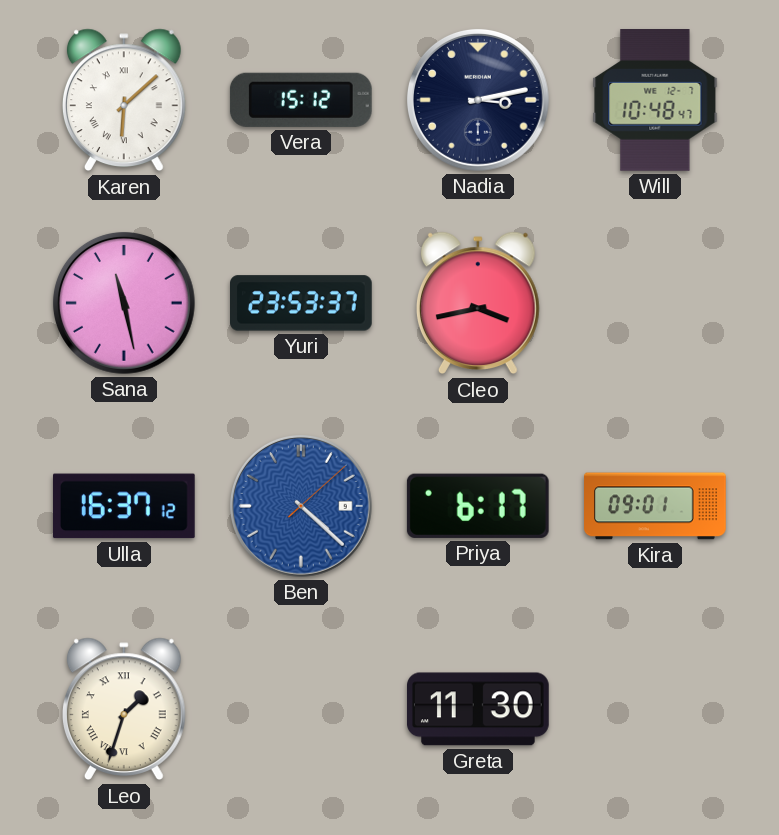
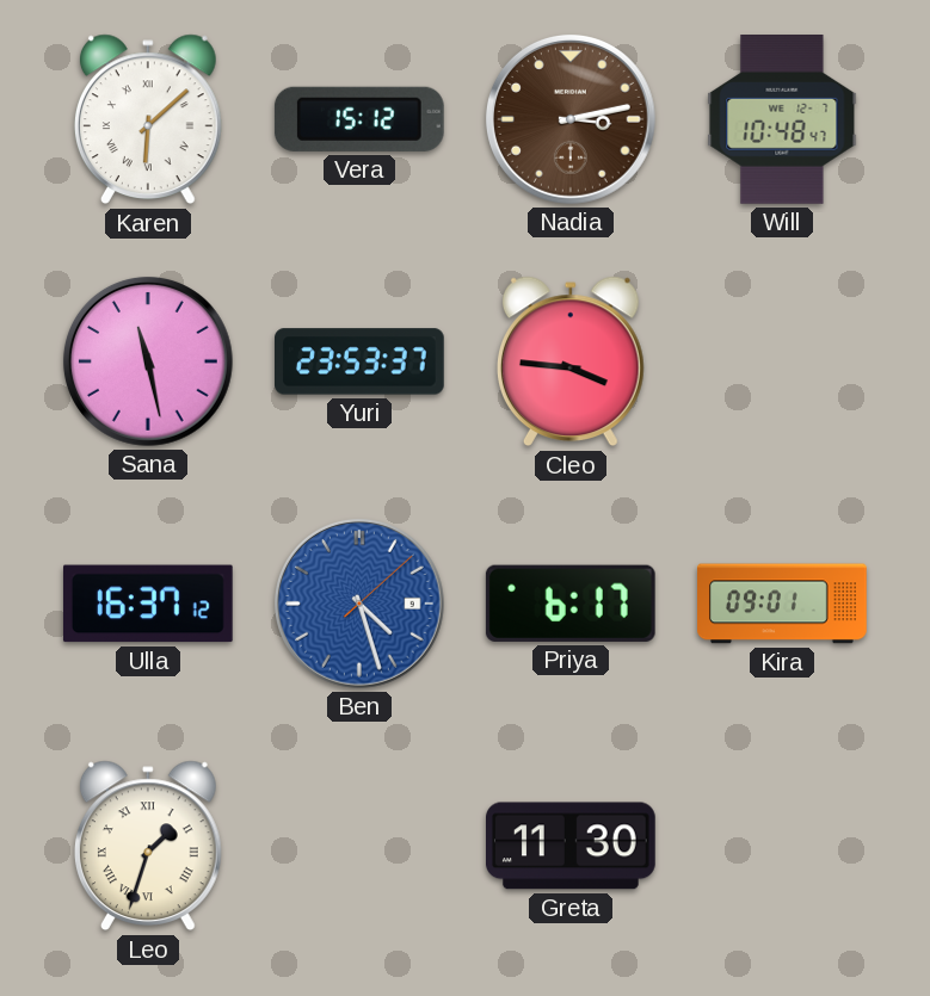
Nadia dial: navy -> brown (571, 119)
Cleo: 3:43 -> 3:46 (571, 361)
Ben: 4:22 -> 4:27 (359, 604)
